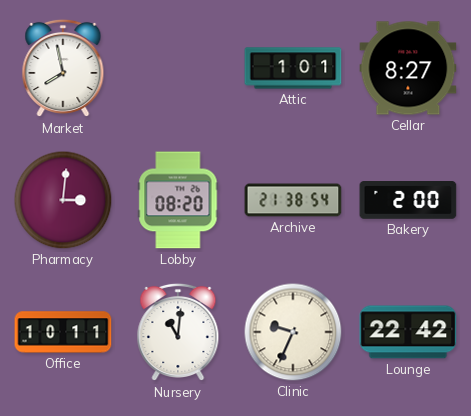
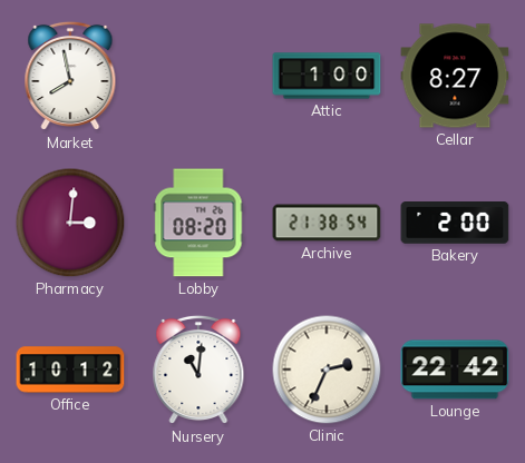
Attic: 1:01 -> 1:00 (327, 76)
Office: 10:11 -> 10:12 (70, 370)
Clinic: 9:34 -> 2:34 (327, 370)
